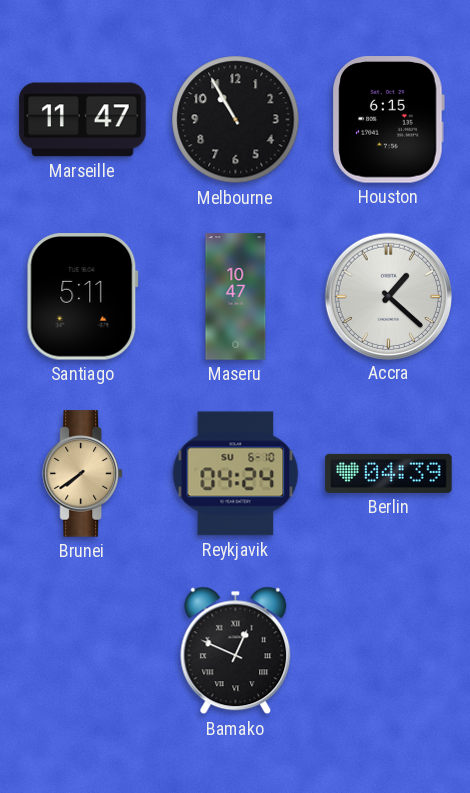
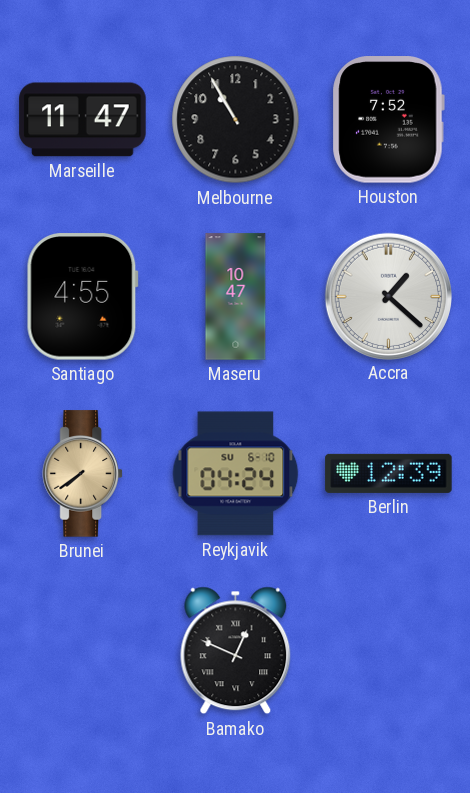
Houston: 6:15 -> 7:52 (388, 120)
Santiago: 5:11 -> 4:55 (82, 297)
Berlin: 04:39 -> 12:39 (389, 473)
